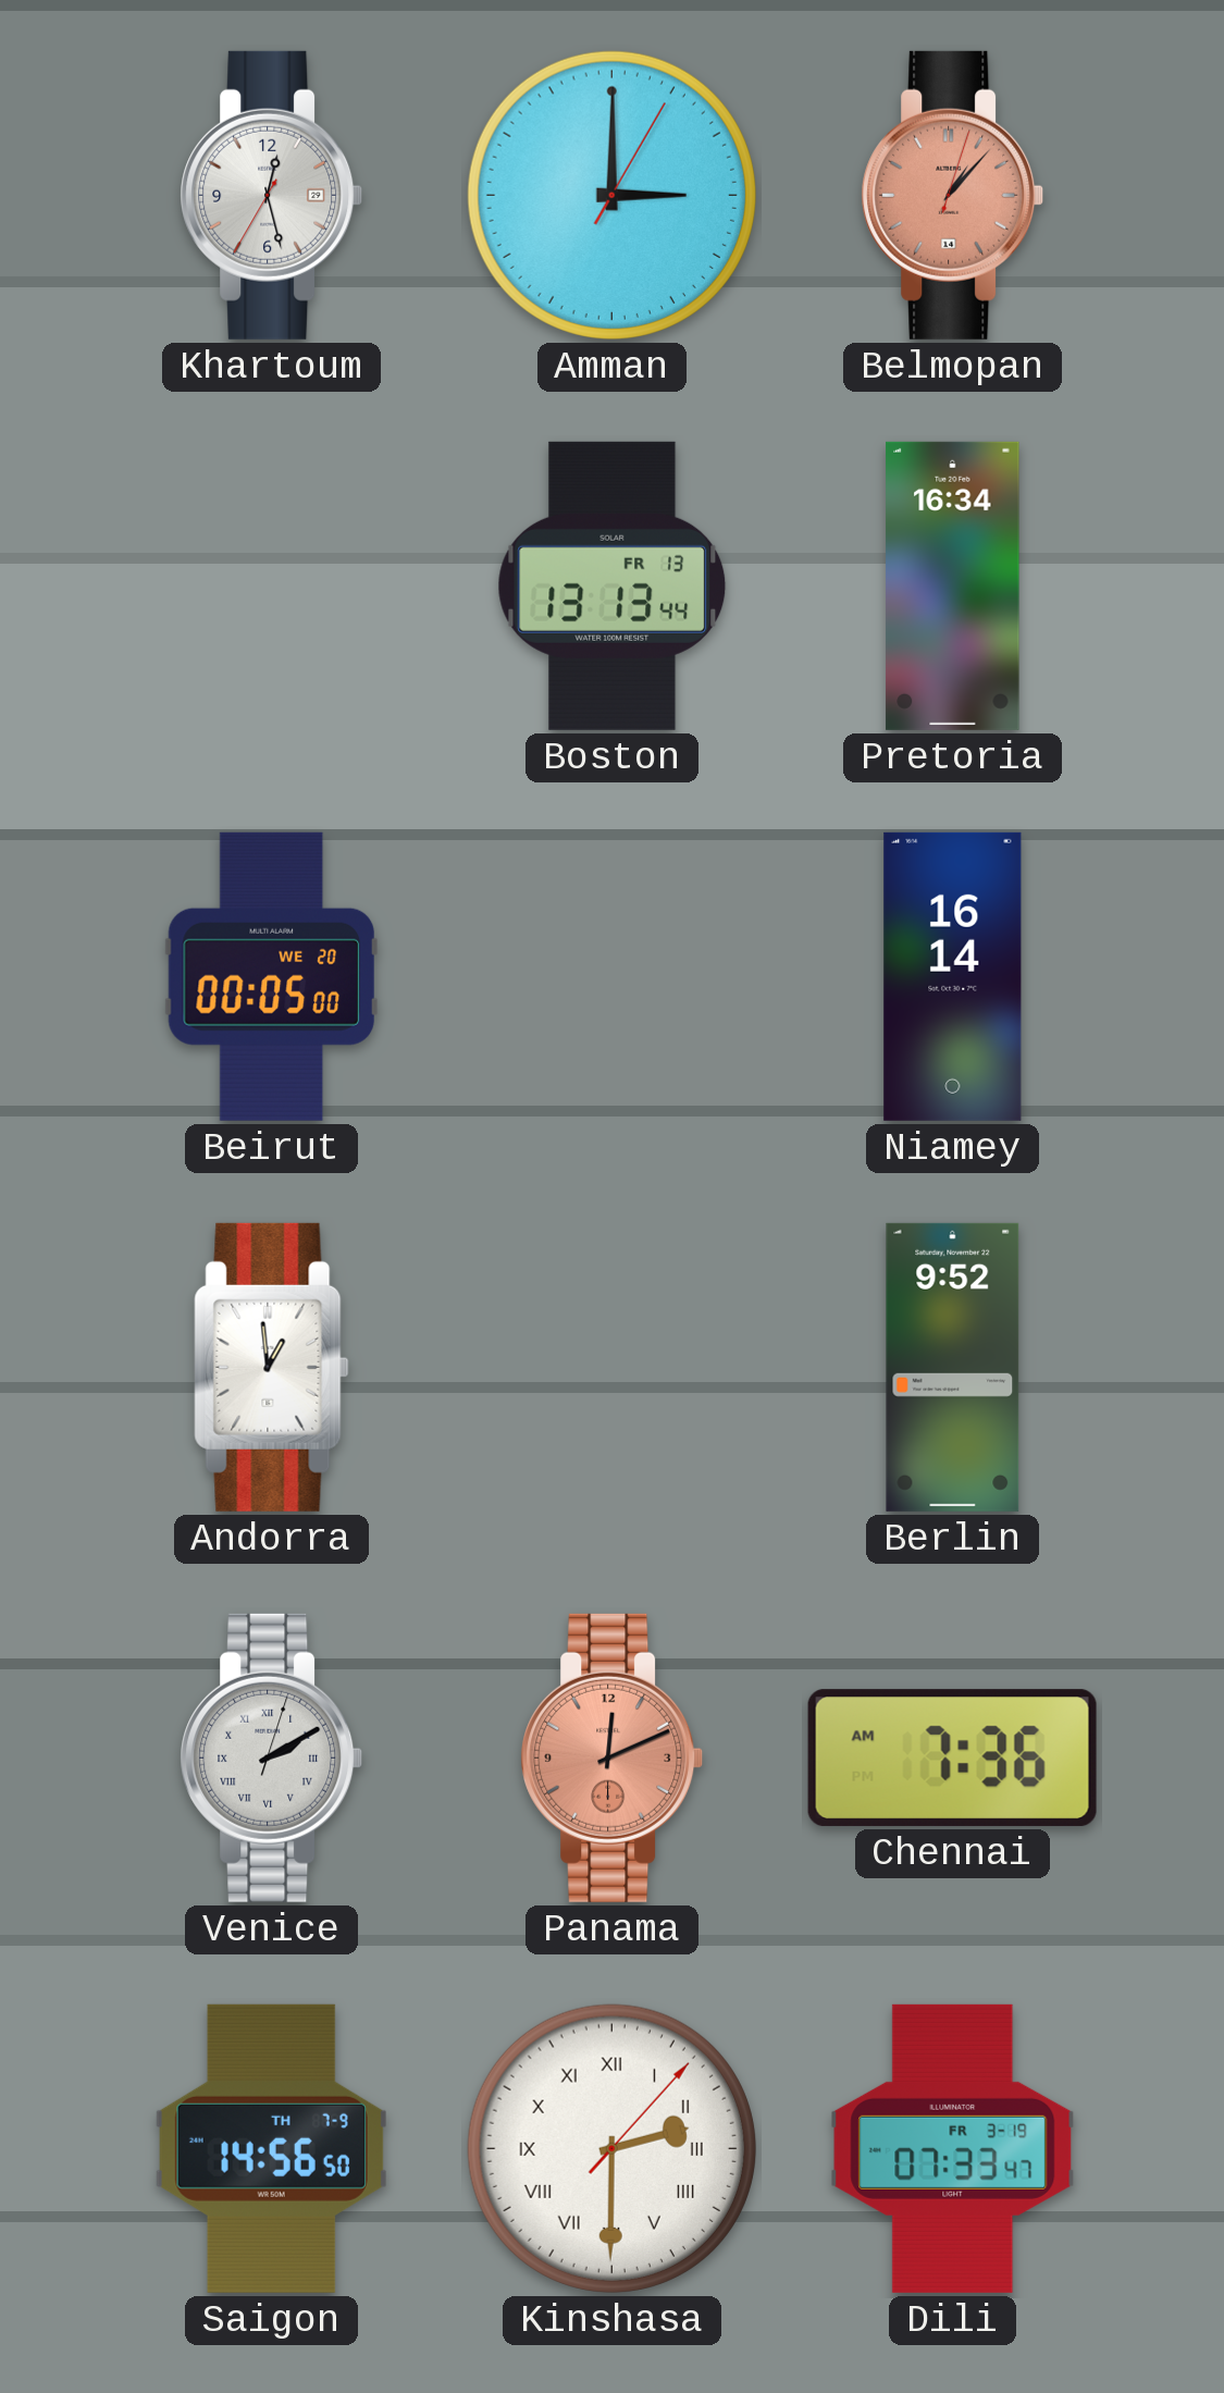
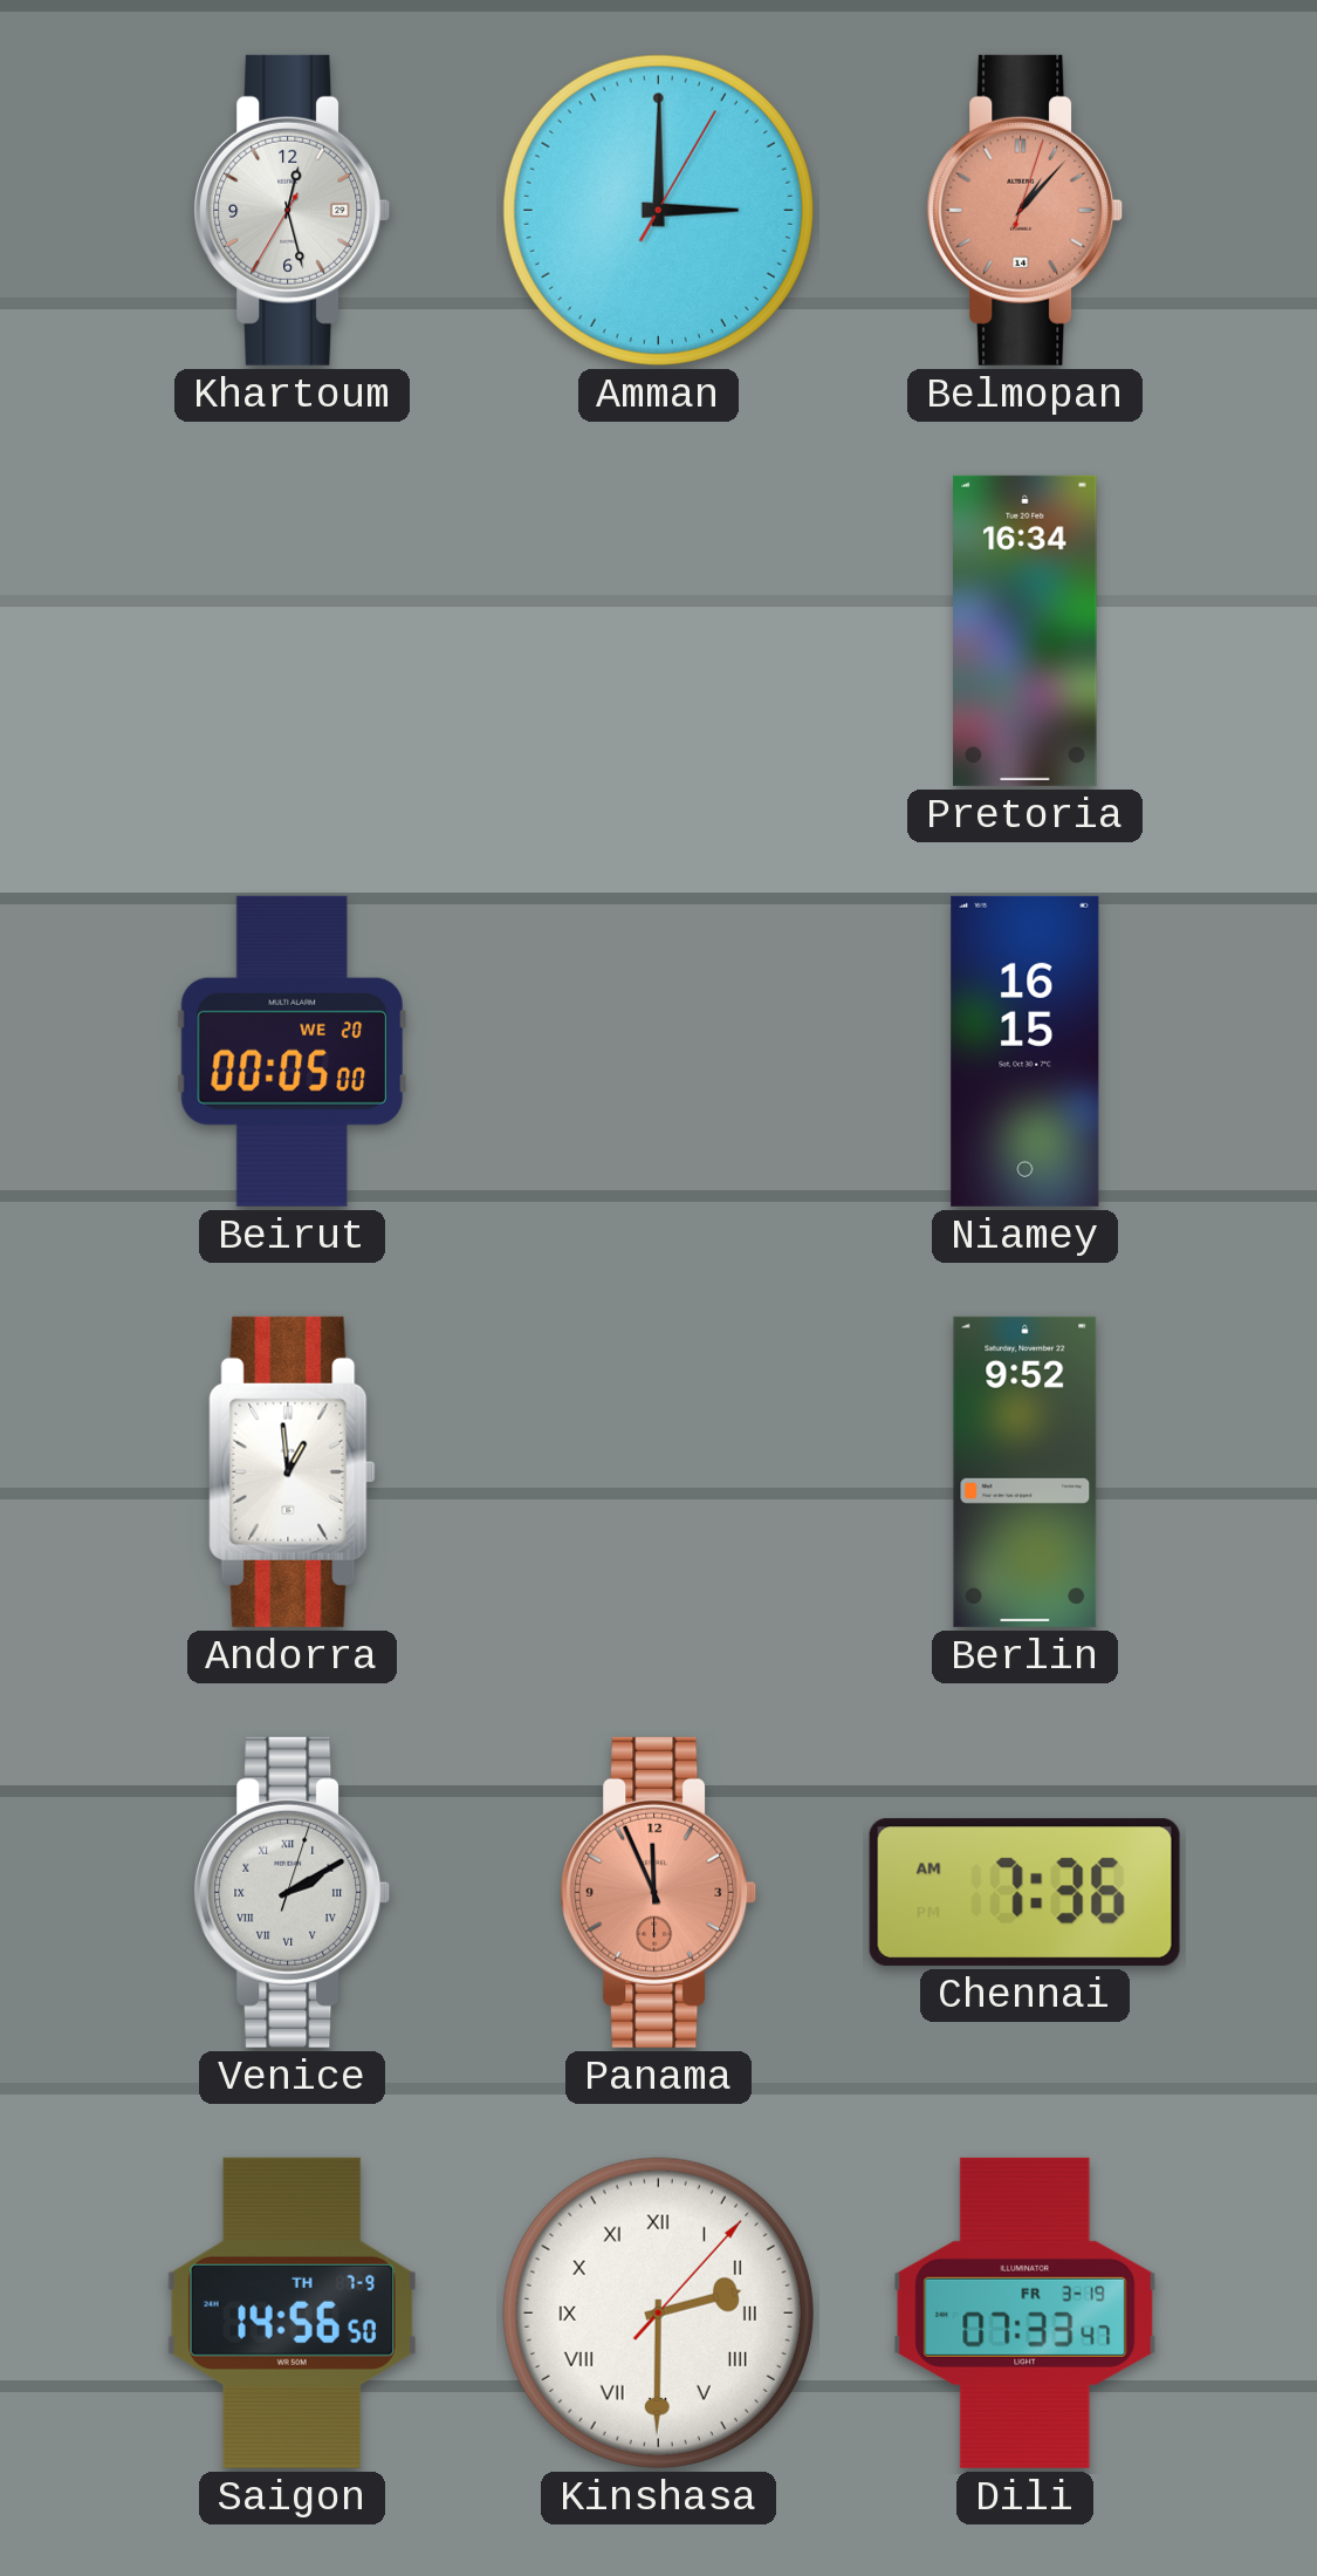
Boston: 13:13 -> none (613, 585)
Niamey: 16:14 -> 16:15 (1026, 1051)
Panama: 12:11 -> 11:56 (659, 1892)
